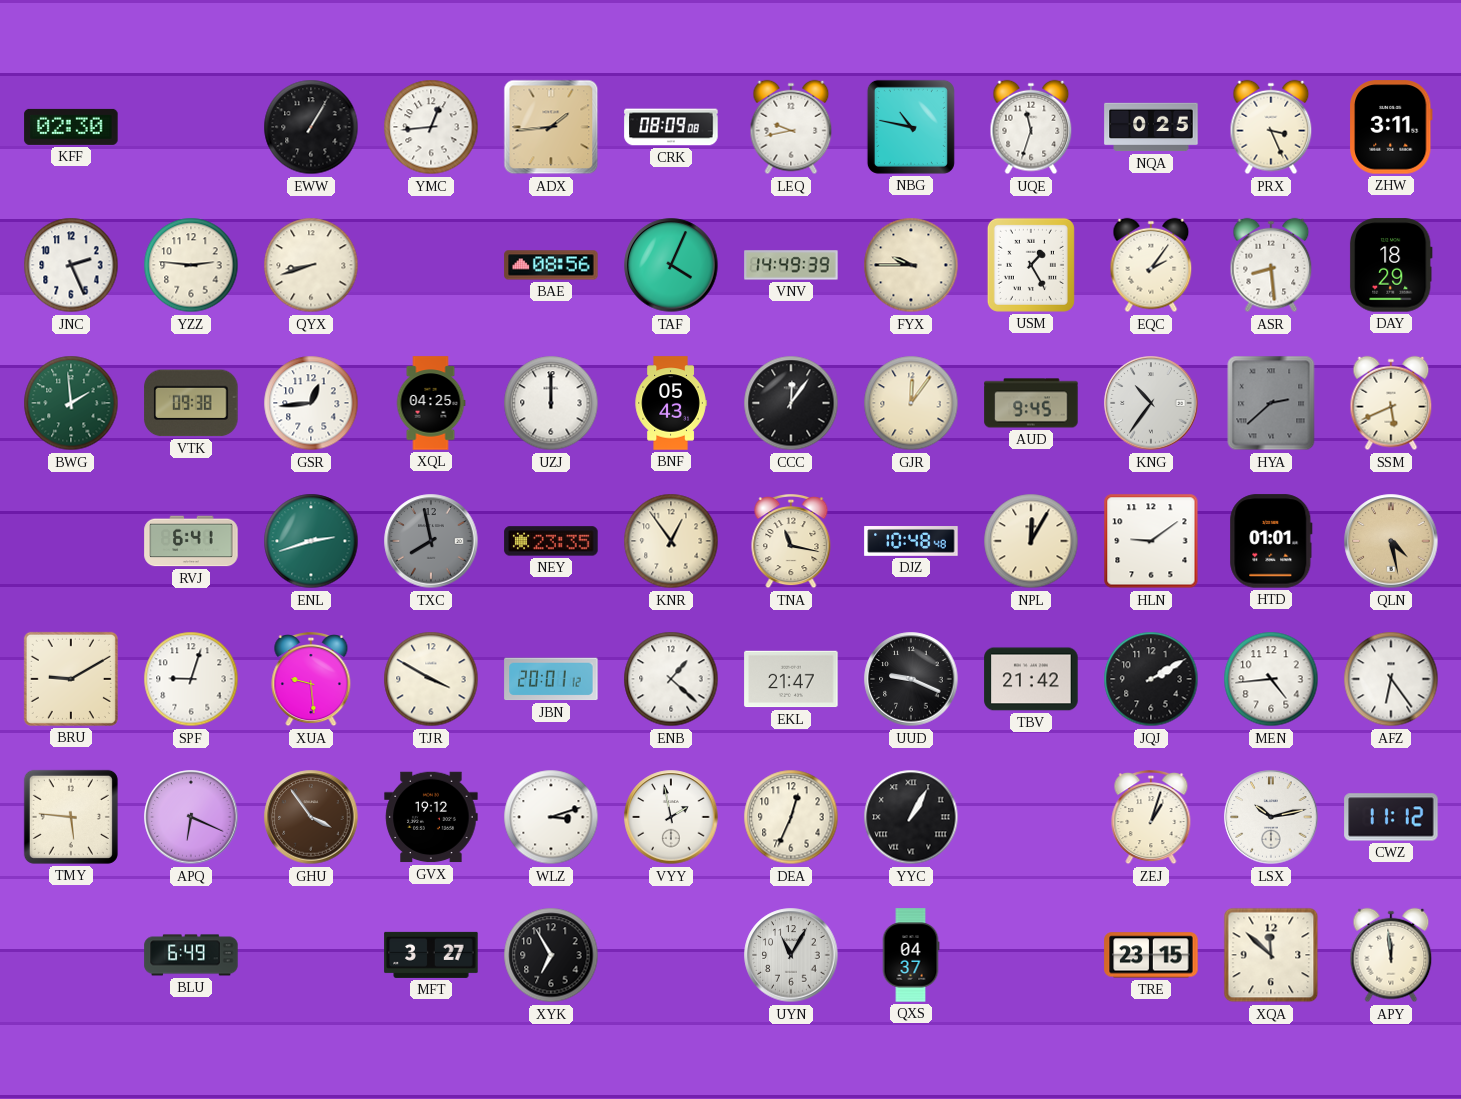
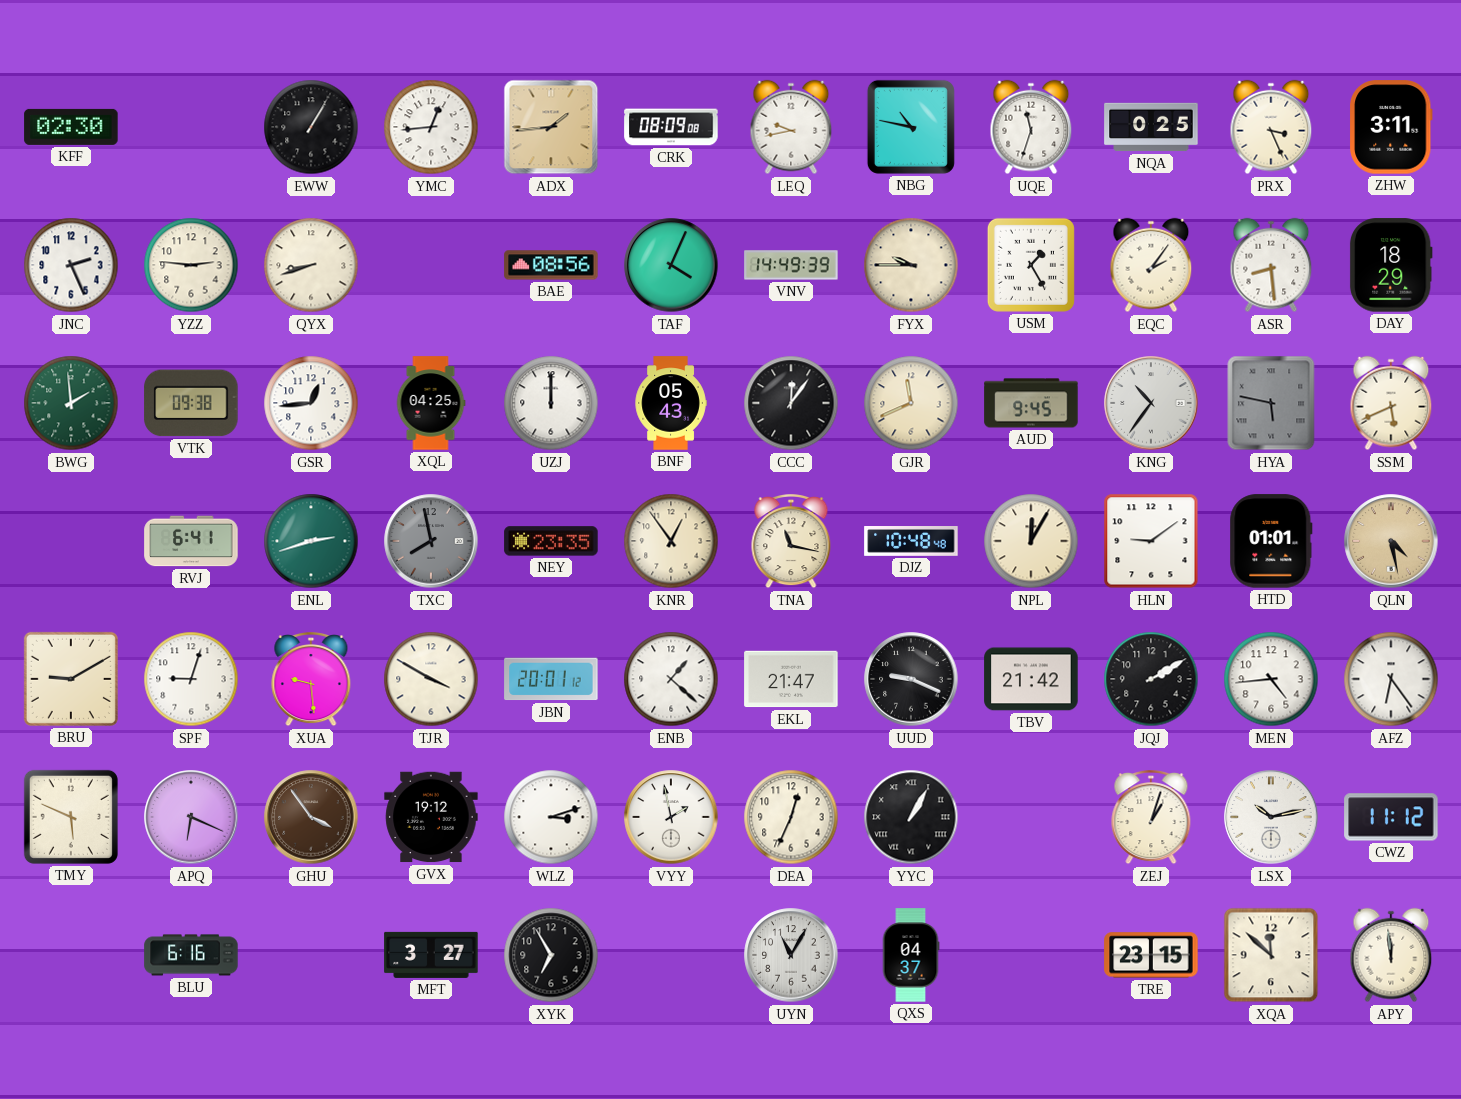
GJR: 12:06 -> 11:41 (911, 403)
HYA: 2:38 -> 5:47 (1271, 403)
TMY: 5:46 -> 5:49 (71, 817)
BLU: 6:49 -> 6:16 (191, 955)
